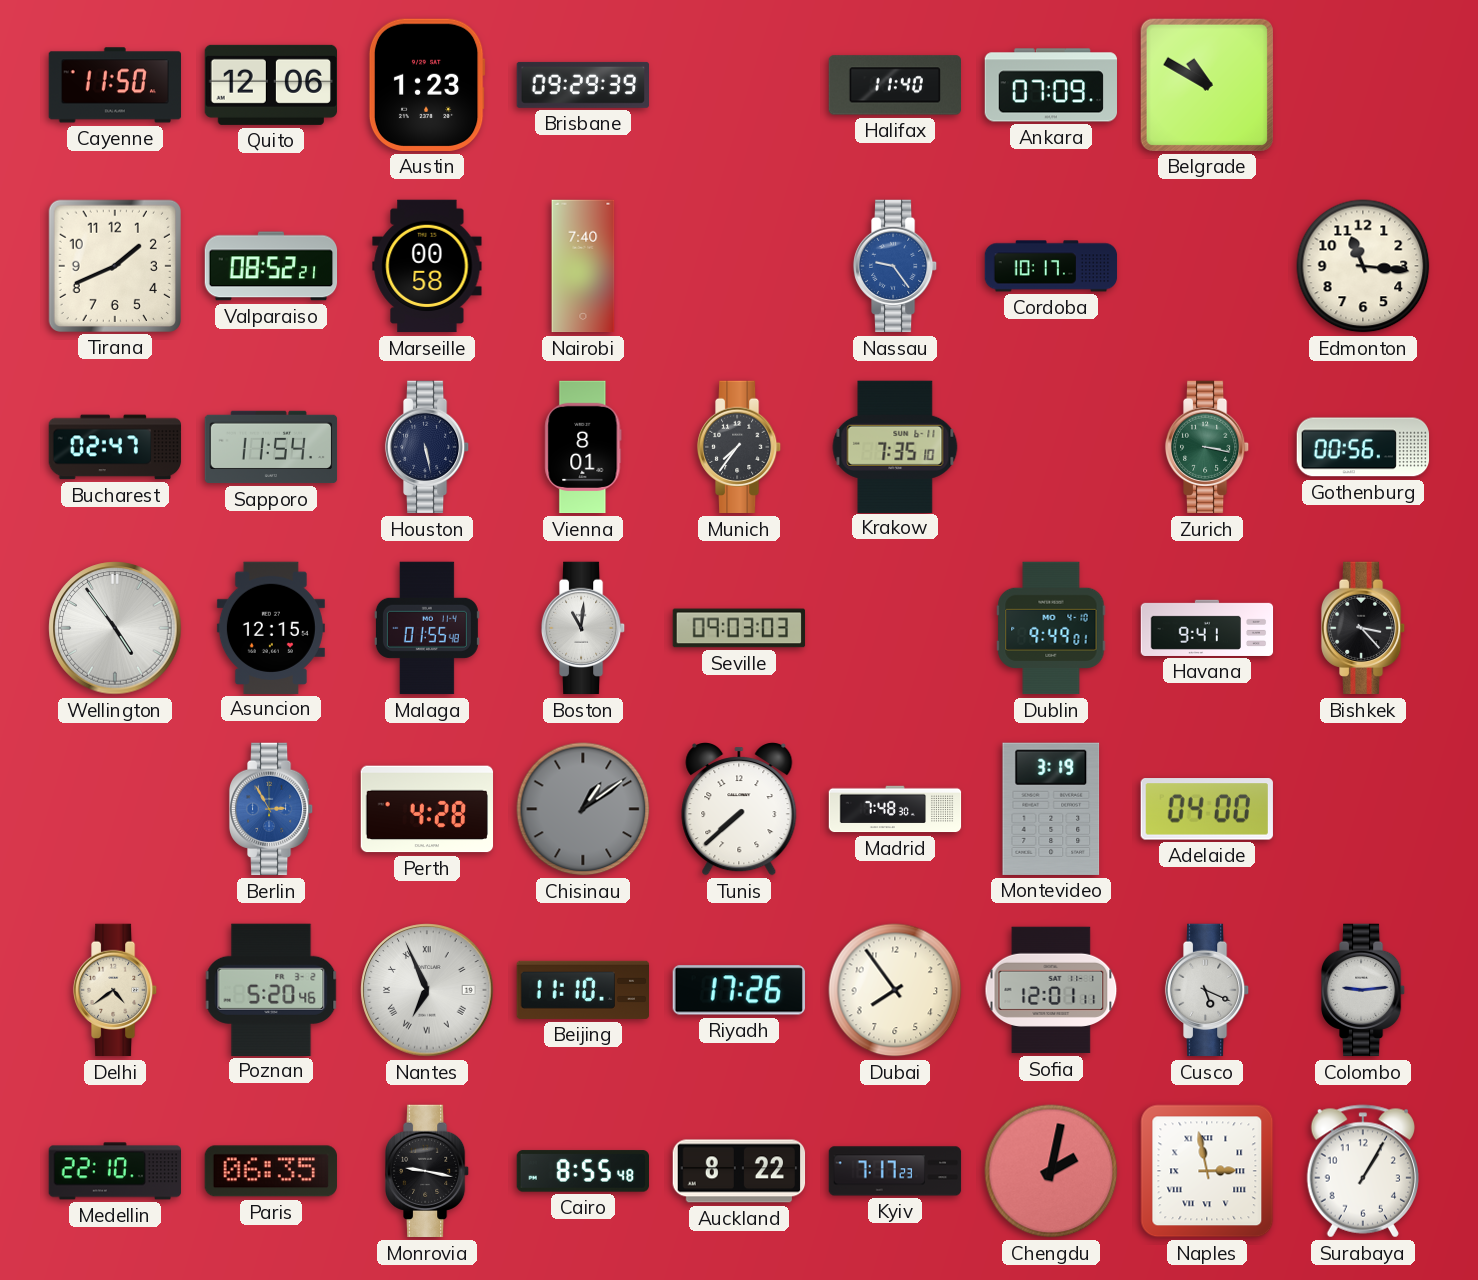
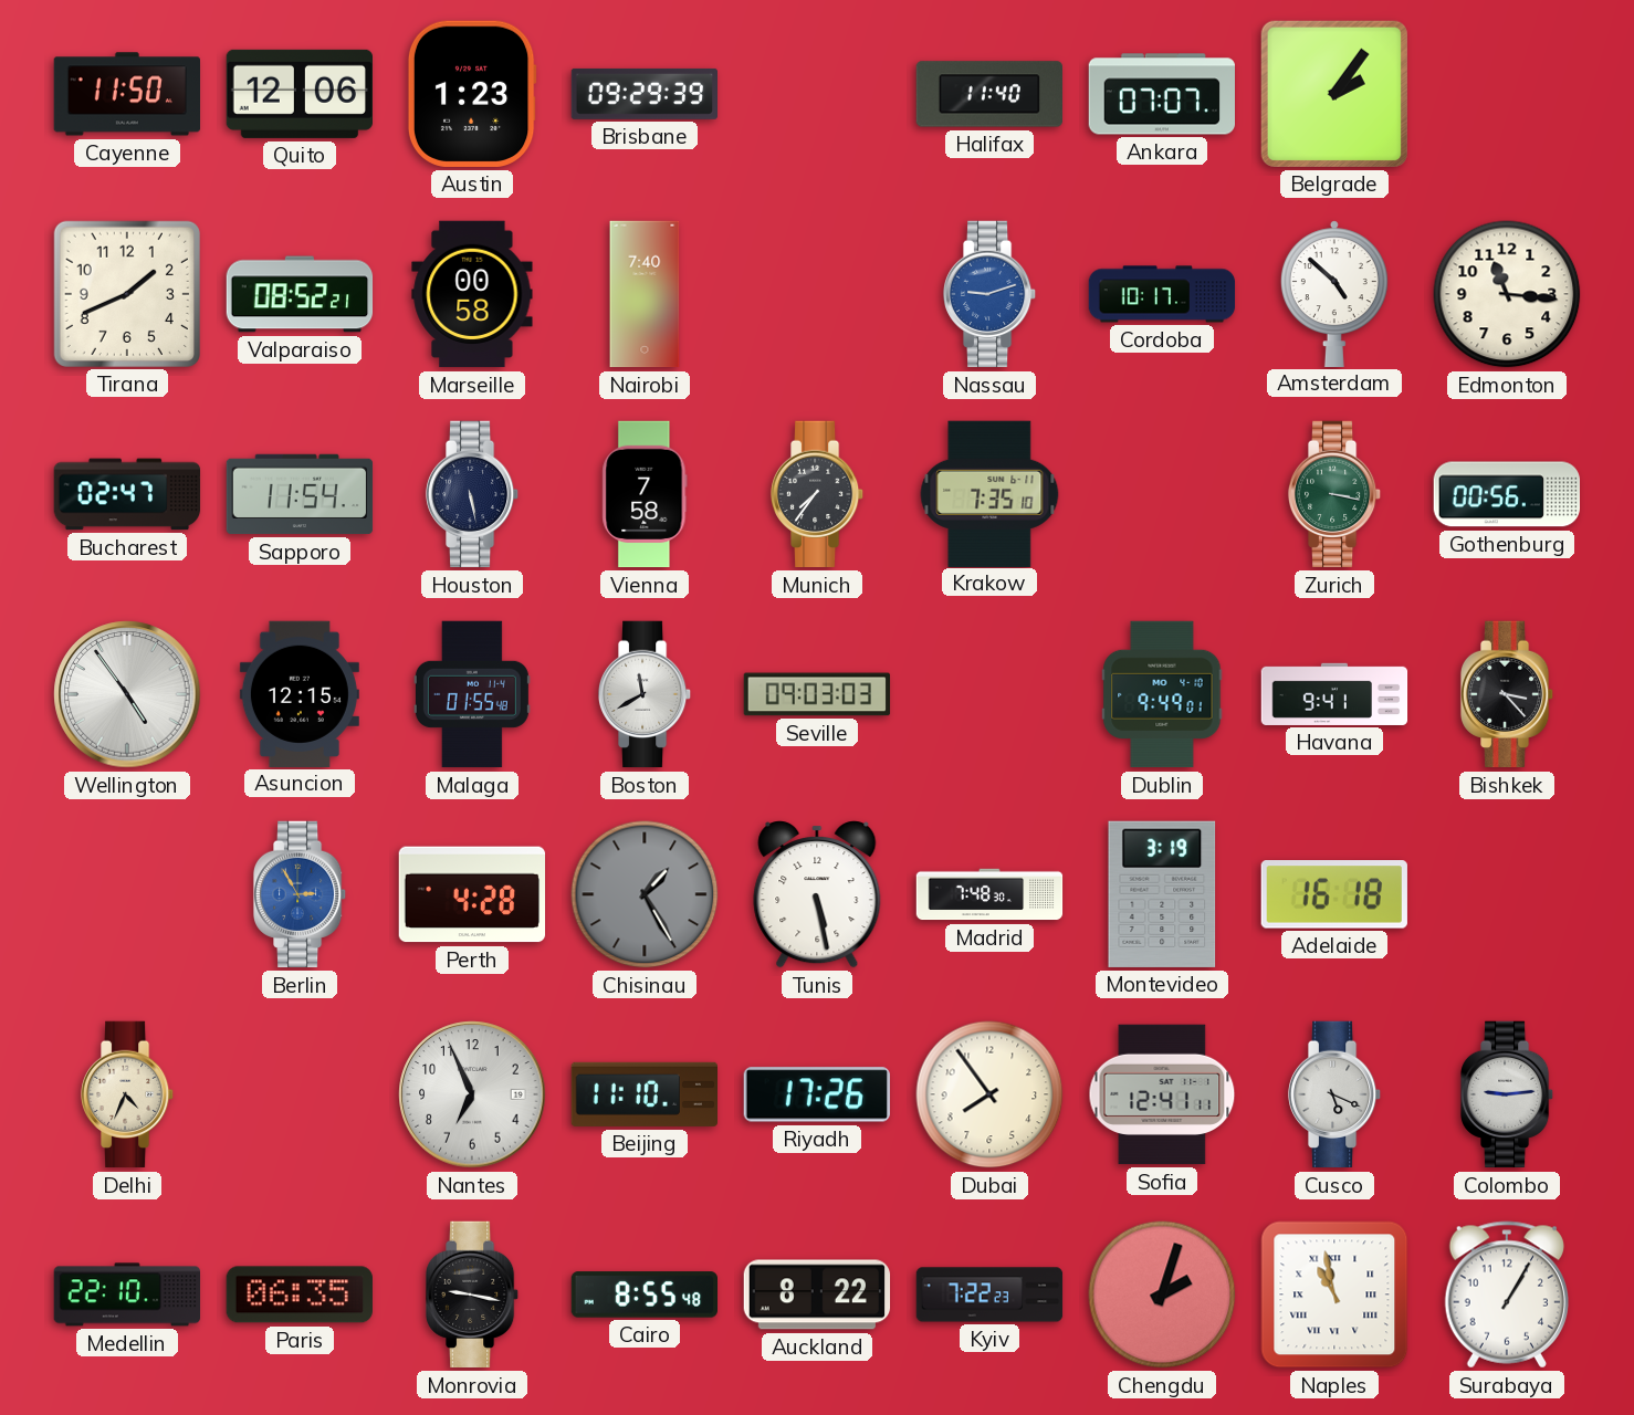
Ankara: 07:09 -> 07:07 (1162, 94)
Belgrade: 10:50 -> 2:06 (1334, 94)
Nassau: 9:24 -> 9:12 (989, 294)
Amsterdam: none -> 4:52 (1334, 293)
Vienna: 8:01 -> 7:58 (645, 494)
Boston: 11:01 -> 11:40 (645, 694)
Chisinau: 1:09 -> 1:25 (645, 894)
Tunis: 7:38 -> 5:28 (817, 895)
Adelaide: 04:00 -> 16:18 (1334, 894)
Delhi: 4:39 -> 4:34 (127, 1094)
Poznan: 5:20 -> none (271, 989)
Nantes numerals: Roman -> Arabic (472, 1094)
Sofia: 12:01 -> 12:41 (1162, 1094)
Kyiv: 7:17 -> 7:22 (989, 1295)
Chengdu: 2:02 -> 2:03 (1162, 1295)
Naples: 2:58 -> 10:58 (1334, 1295)
